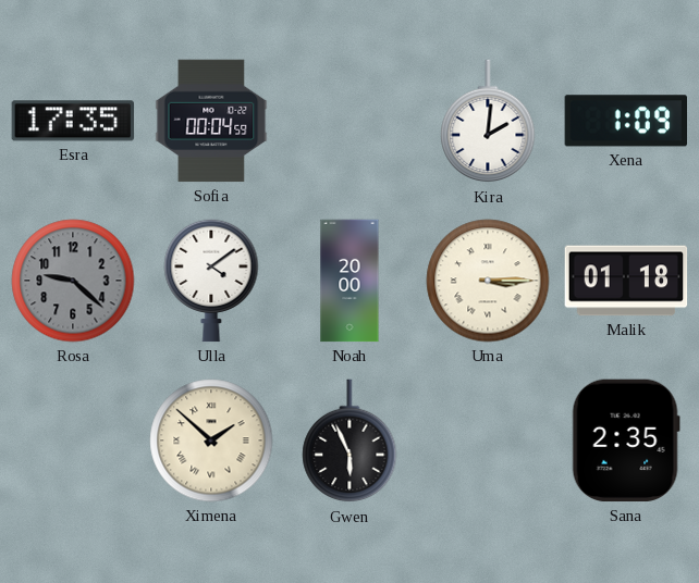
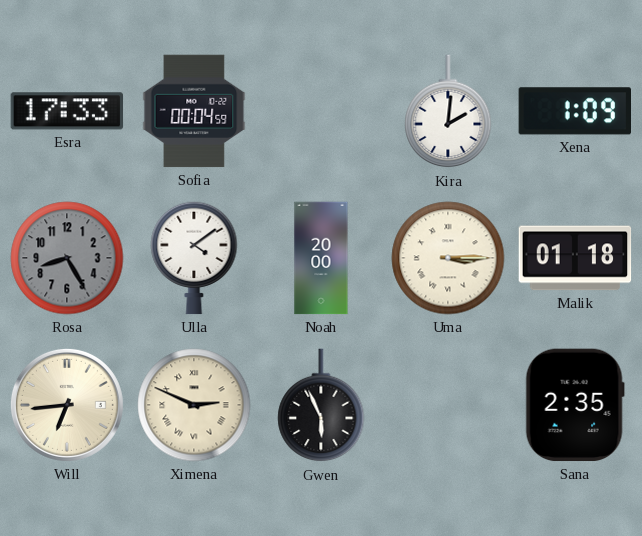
Esra: 17:35 -> 17:33 (67, 111)
Rosa: 9:22 -> 8:25 (67, 258)
Will: none -> 6:44 (67, 405)
Ximena: 1:52 -> 2:49 (194, 405)
